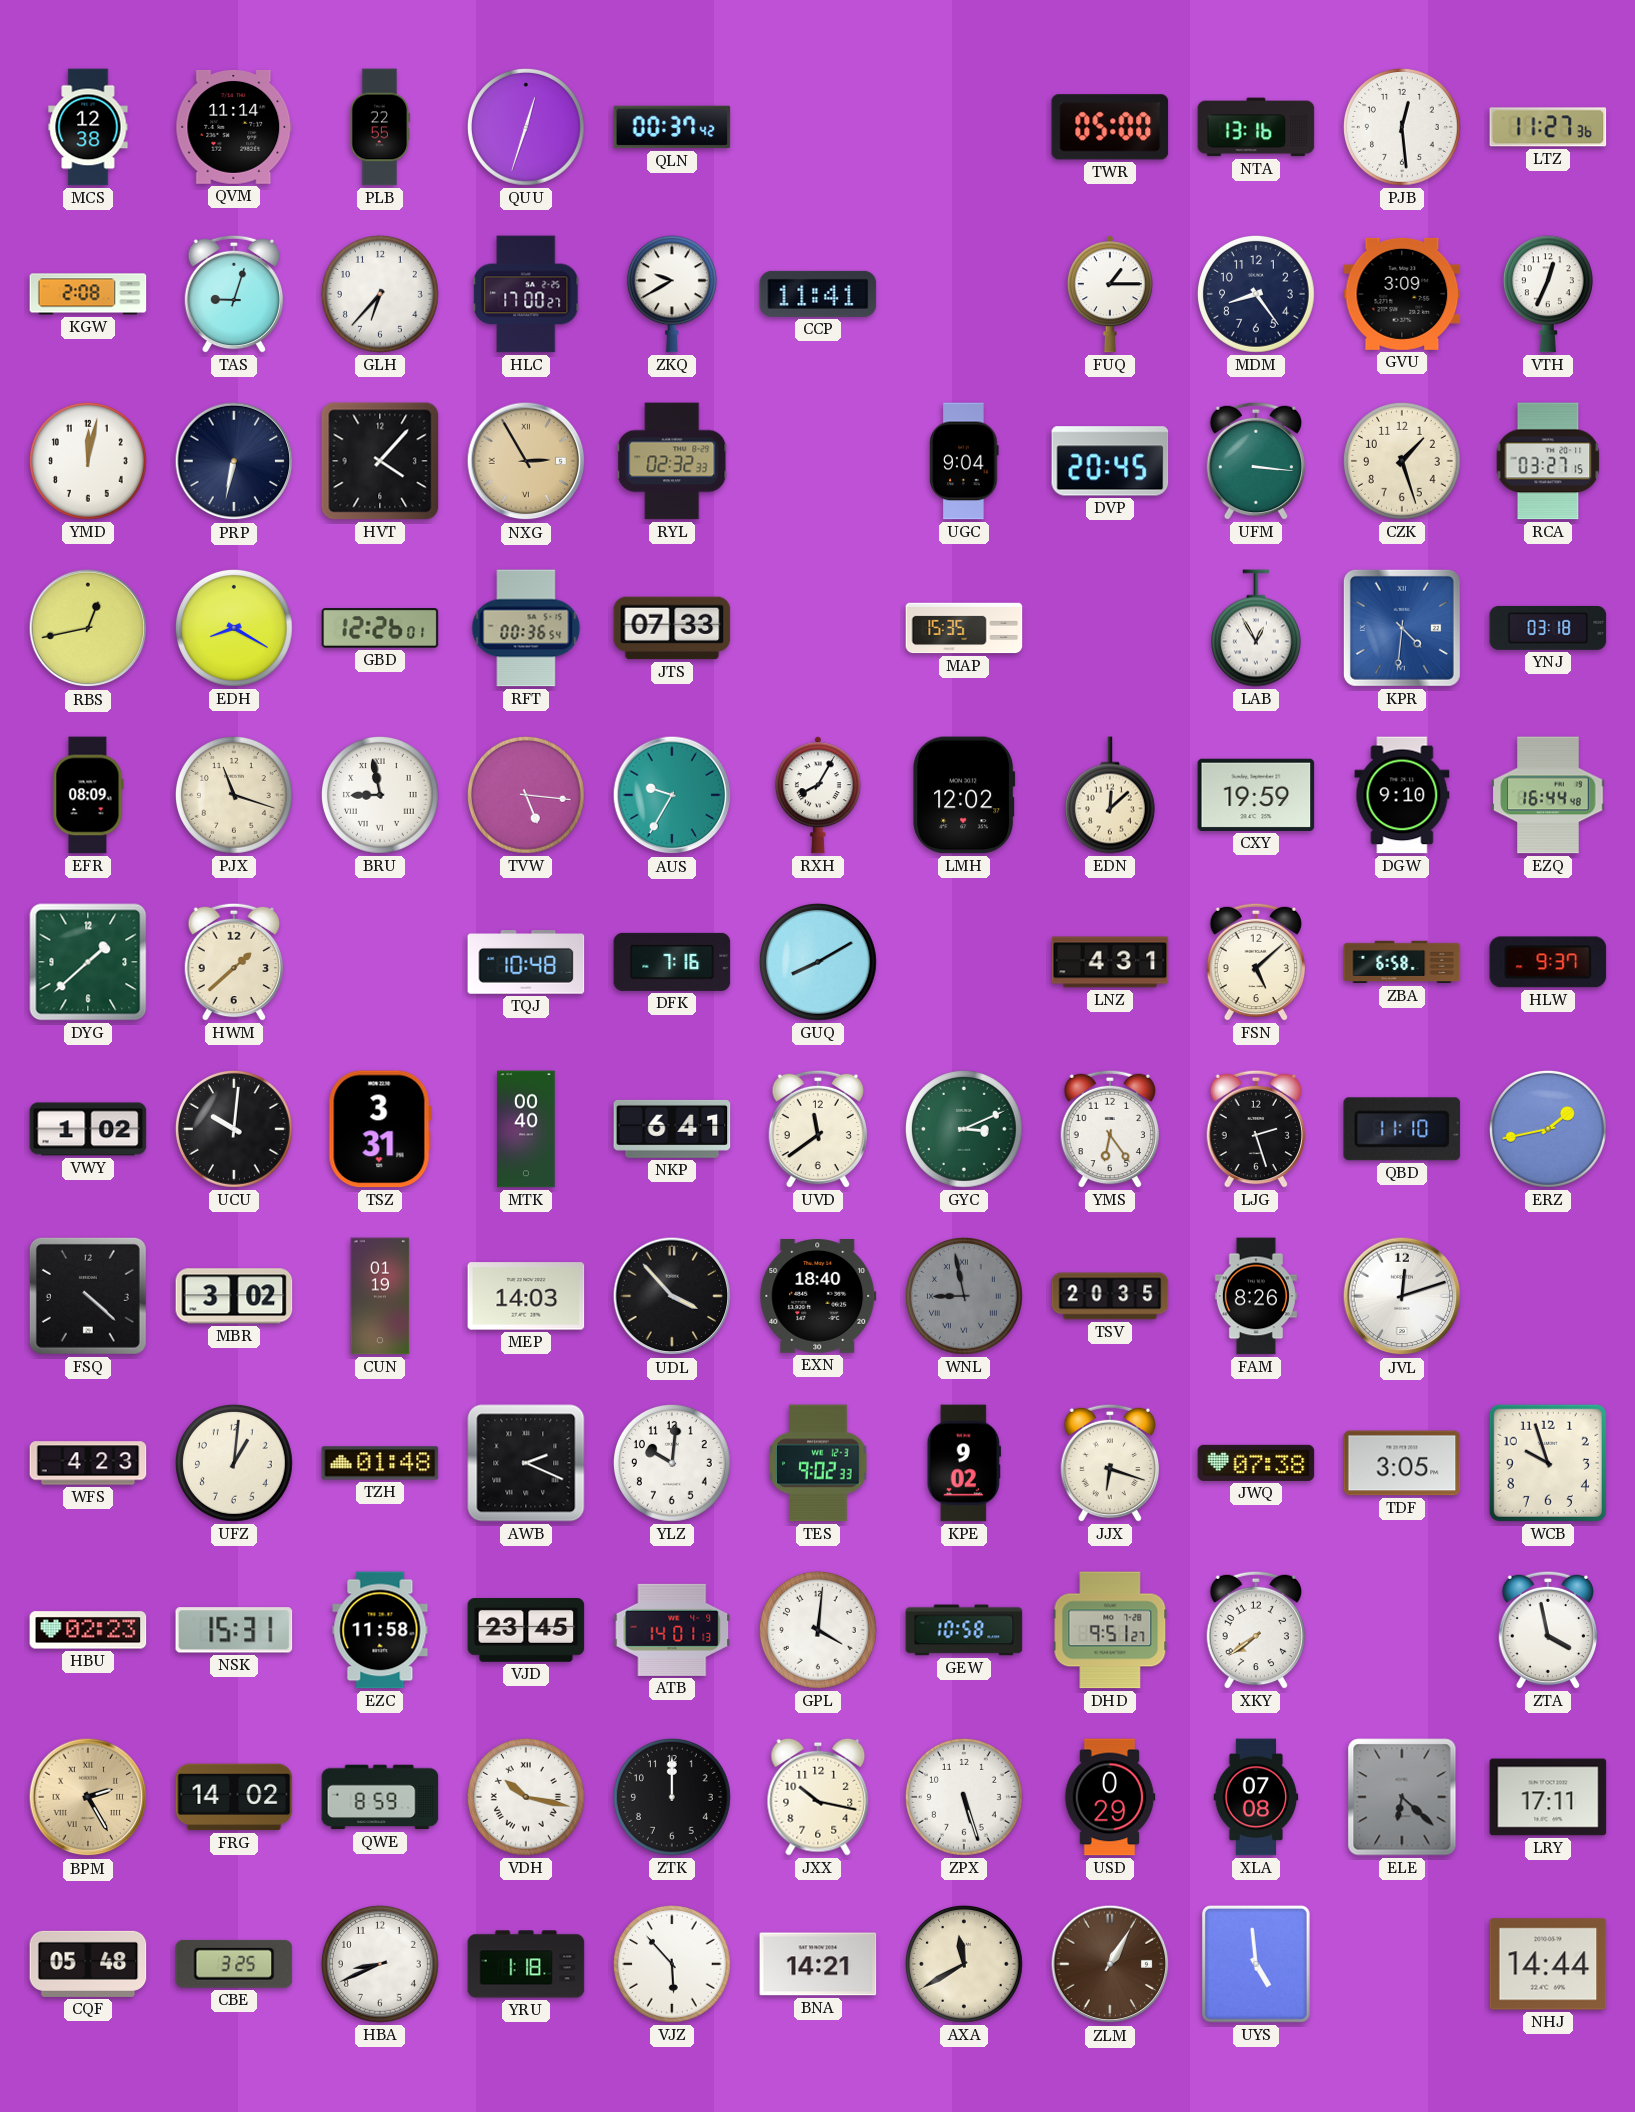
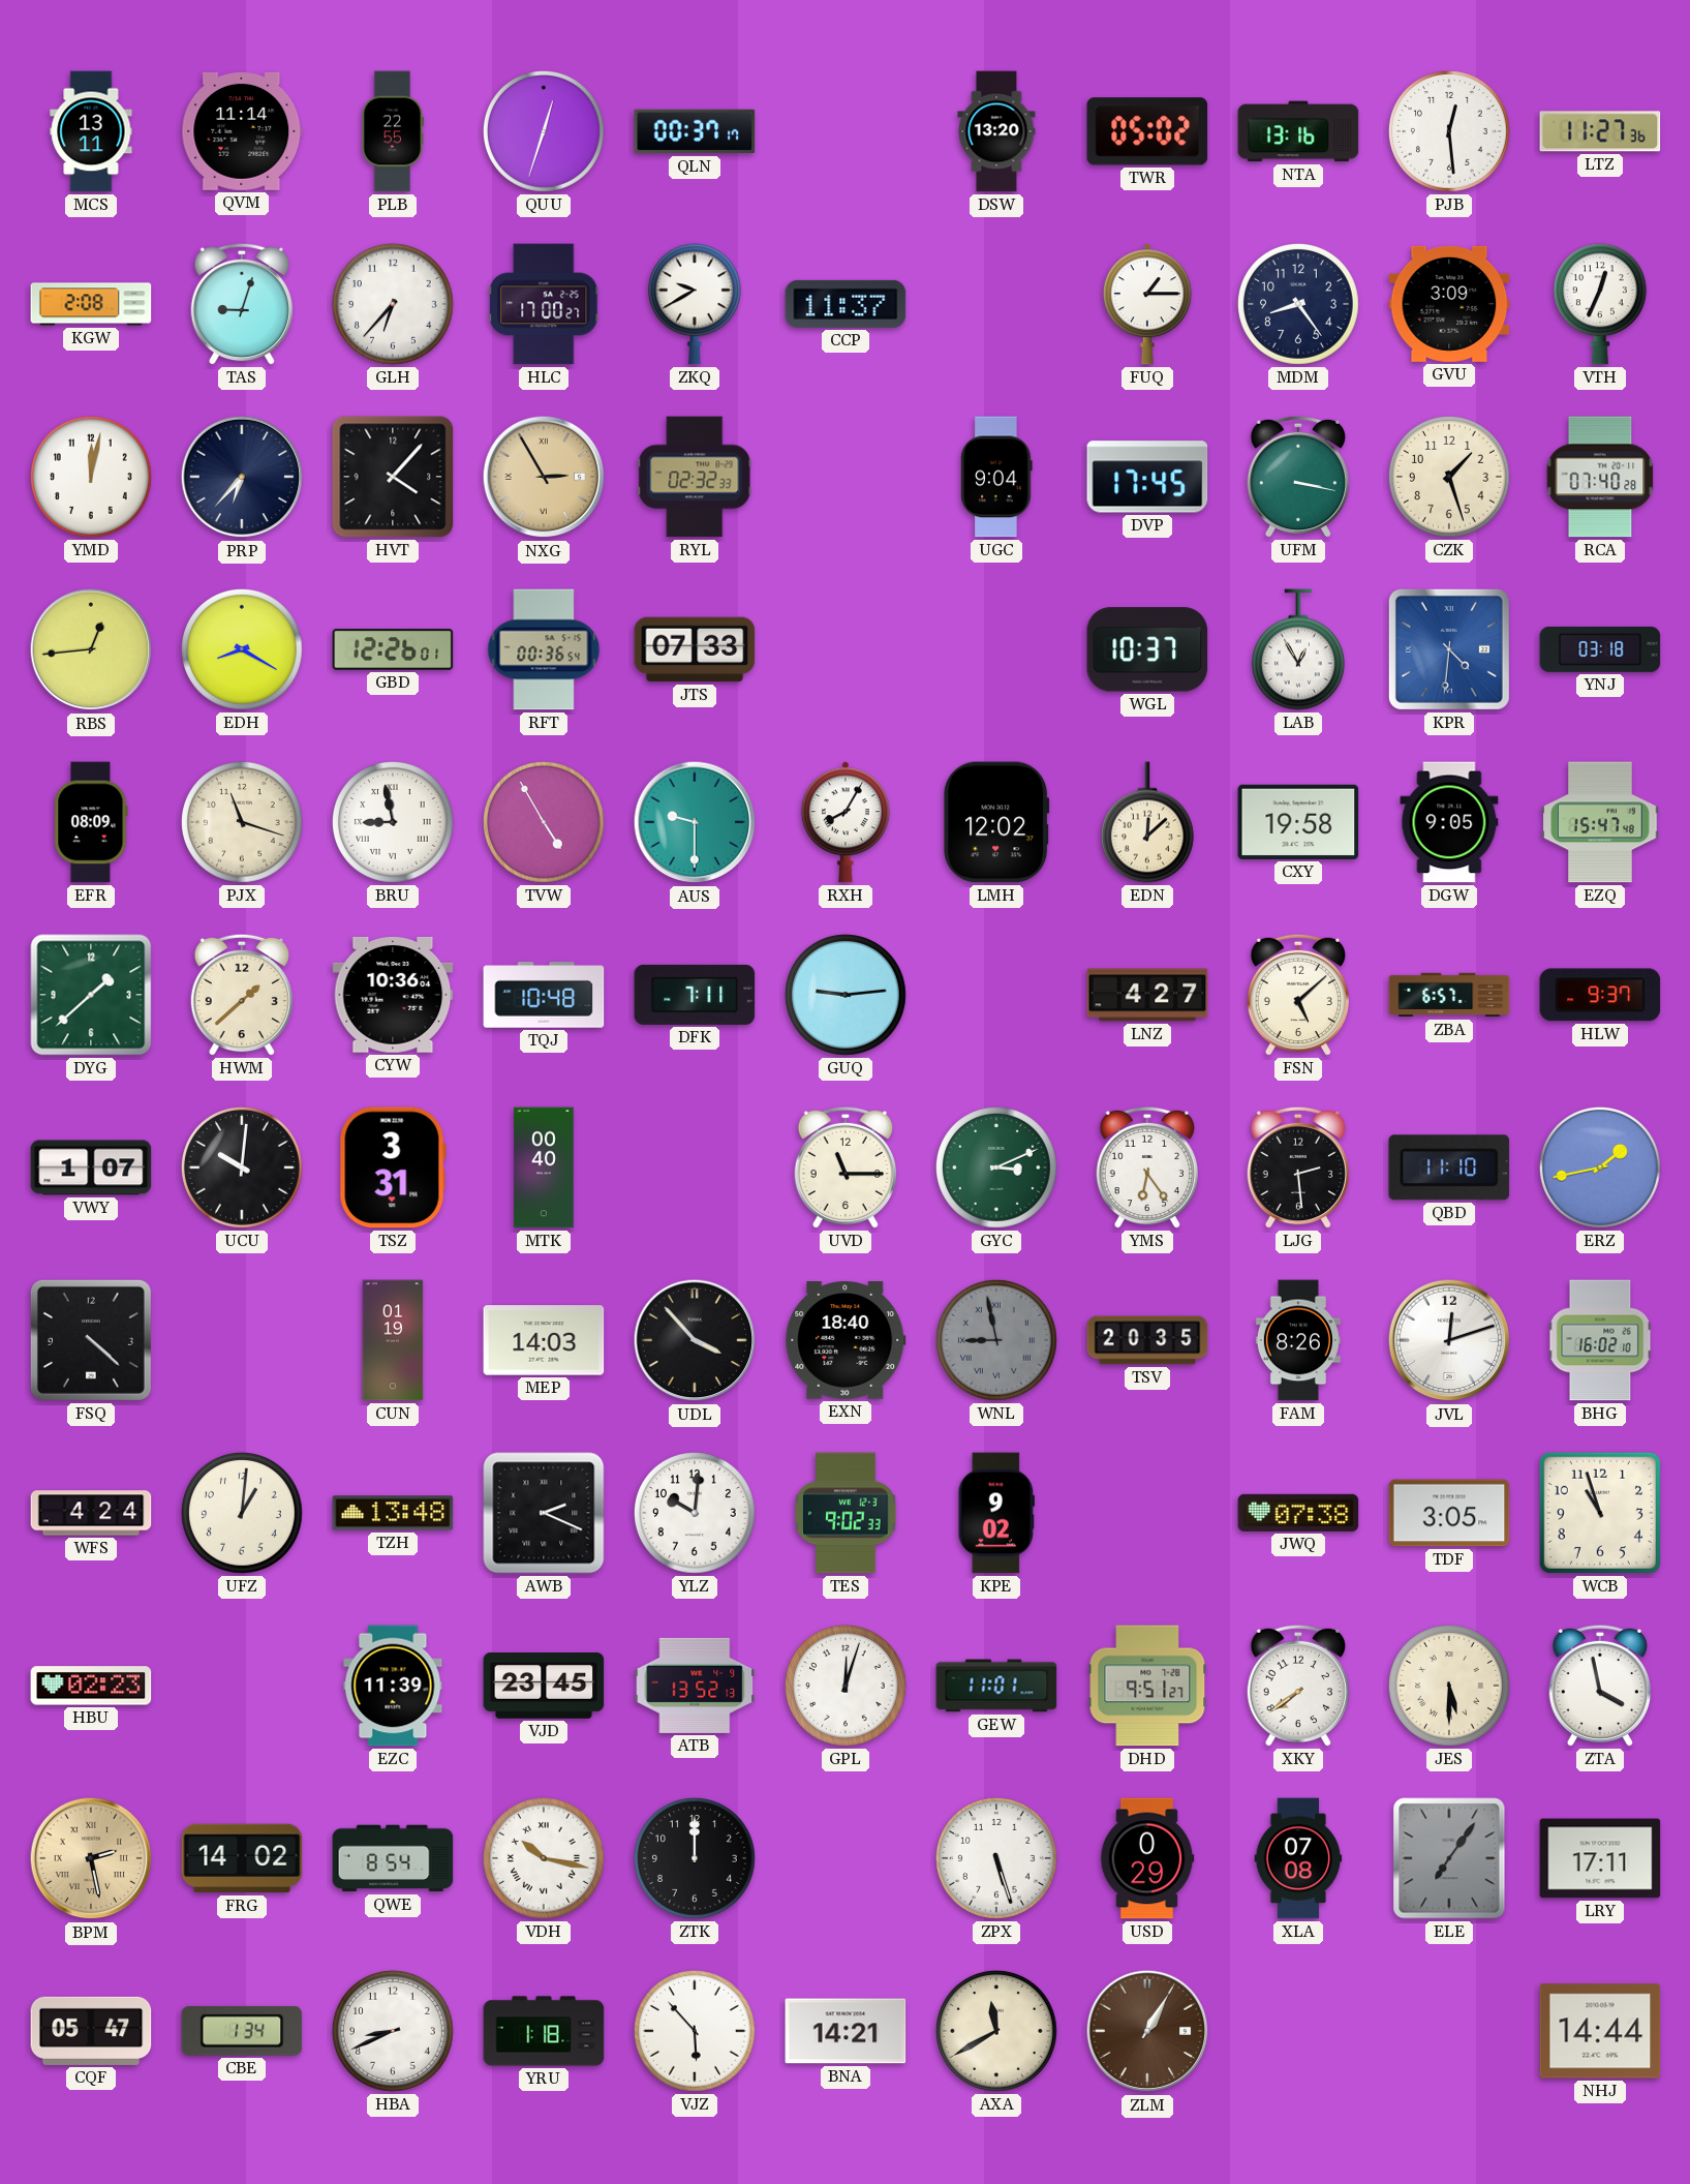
MCS: 12:38 -> 13:11 (91, 131)
QLN: 00:37:42 -> 00:37:17 (695, 131)
DSW: none -> 13:20 (996, 131)
TWR: 05:00 -> 05:02 (1147, 131)
CCP: 11:41 -> 11:37 (846, 304)
PRP: 6:32 -> 6:37 (242, 477)
DVP: 20:45 -> 17:45 (1147, 477)
UFM: 3:16 -> 3:17 (1297, 477)
RCA: 03:27 -> 07:40 (1600, 477)
RBS: 12:43 -> 12:44 (91, 649)
MAP: 15:35 -> none (964, 628)
WGL: none -> 10:37 (1147, 649)
TVW: 5:16 -> 4:55 (544, 822)
AUS: 9:35 -> 9:30 (695, 822)
CXY: 19:59 -> 19:58 (1298, 822)
DGW: 9:10 -> 9:05 (1449, 822)
EZQ: 16:44 -> 15:47 (1600, 822)
CYW: none -> 10:36 (393, 995)
DFK: 7:16 -> 7:11 (695, 995)
GUQ: 8:10 -> 9:14 (846, 995)
LNZ: 4:31 -> 4:27 (1147, 995)
ZBA: 6:58 -> 6:57 (1449, 995)
VWY: 1:02 -> 1:07 (91, 1167)
NKP: 6:41 -> none (672, 1129)
UVD: 11:39 -> 11:15 (844, 1167)
LJG: 2:27 -> 2:29 (1297, 1167)
MBR: 3:02 -> none (234, 1296)
BHG: none -> 16:02 (1600, 1340)
WFS: 4:23 -> 4:24 (91, 1513)
TZH: 01:48 -> 13:48 (393, 1513)
JJX: 6:18 -> none (1109, 1463)
WCB: 9:57 -> 10:57 (1600, 1513)
NSK: 15:31 -> none (234, 1630)
EZC: 11:58 -> 11:39 (393, 1686)
ATB: 14:01 -> 13:52 (695, 1686)
GPL: 4:01 -> 12:03 (846, 1686)
GEW: 10:58 -> 11:01 (996, 1686)
JES: none -> 5:30 (1449, 1686)
BPM: 2:25 -> 2:28 (91, 1858)
QWE: 8:59 -> 8:54 (393, 1858)
JXX: 10:17 -> none (818, 1797)
ELE: 6:22 -> 7:06 (1449, 1858)
CQF: 05:48 -> 05:47 (91, 2031)
CBE: 3:25 -> 1:34 (242, 2031)
UYS: 4:59 -> none (1256, 1964)
